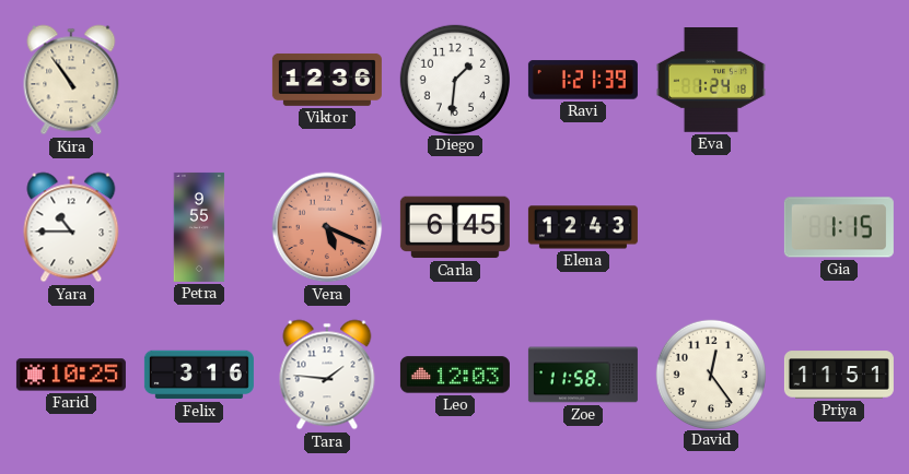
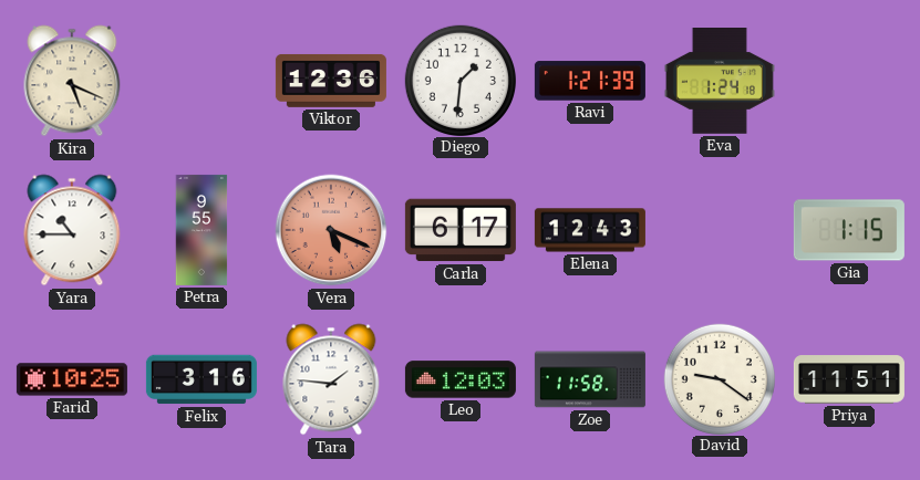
Kira: 10:54 -> 5:19 (72, 81)
Carla: 6:45 -> 6:17 (461, 230)
David: 12:24 -> 9:21 (719, 378)
